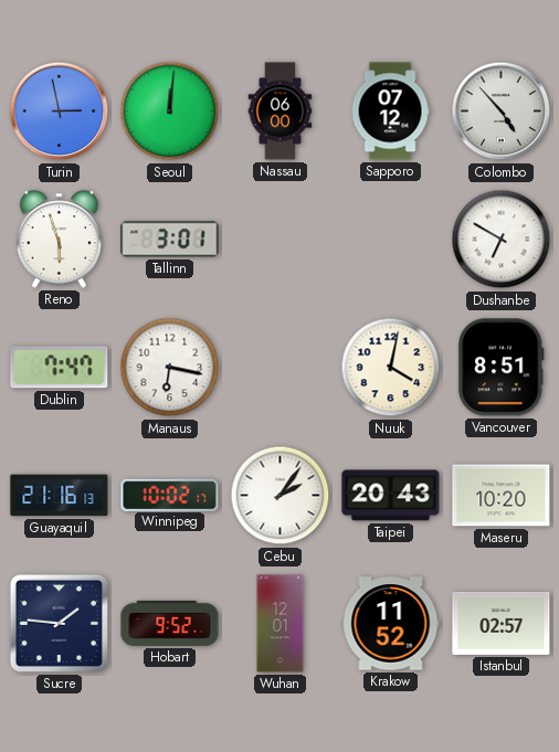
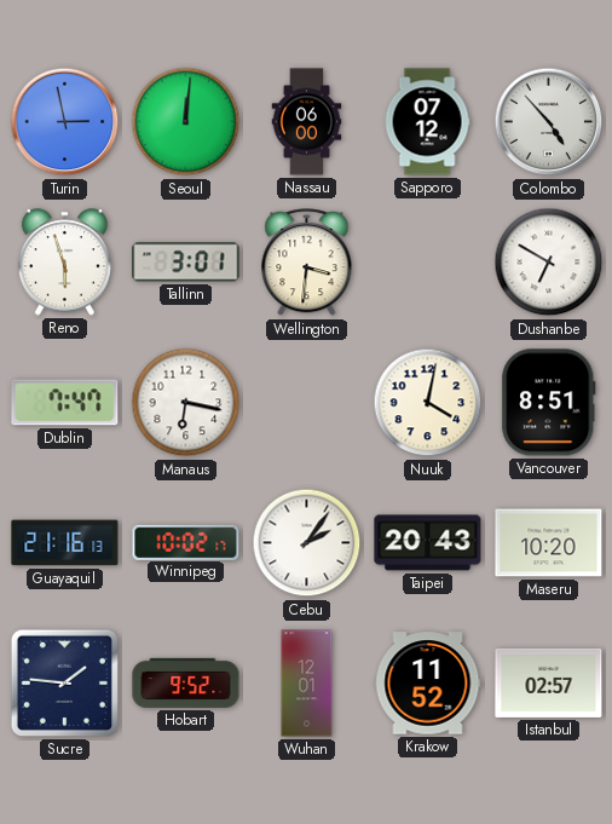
Wellington: none -> 3:31 (307, 263)
